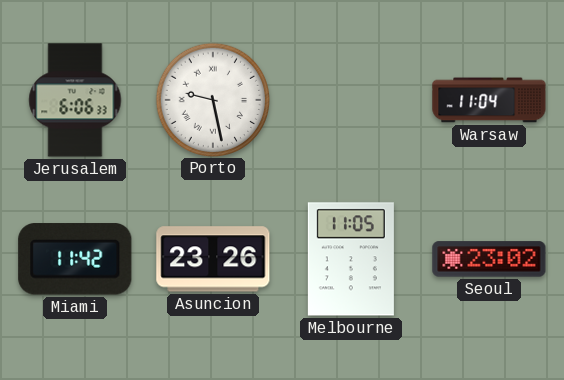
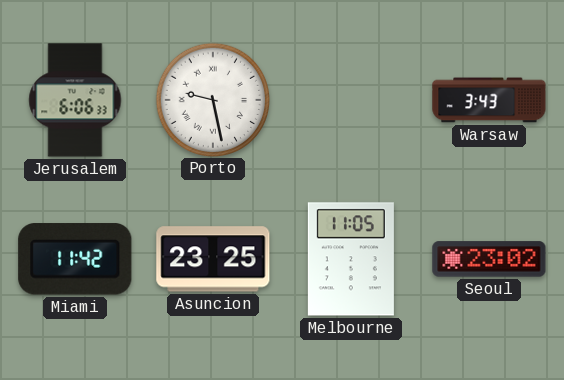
Warsaw: 11:04 -> 3:43 (489, 100)
Asuncion: 23:26 -> 23:25 (213, 259)
